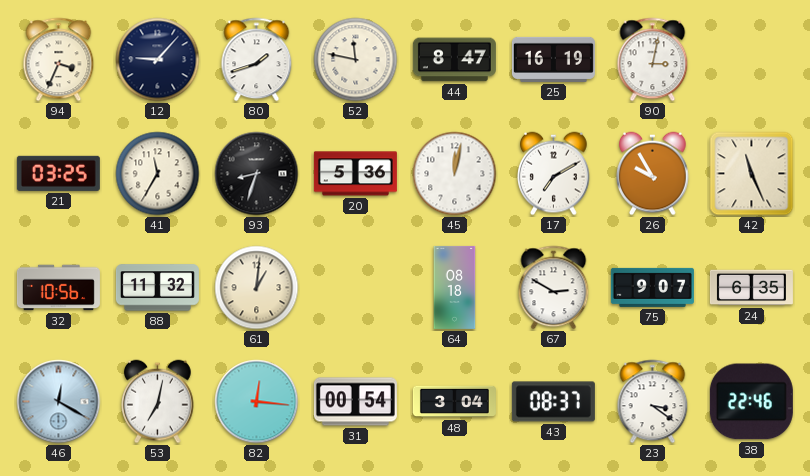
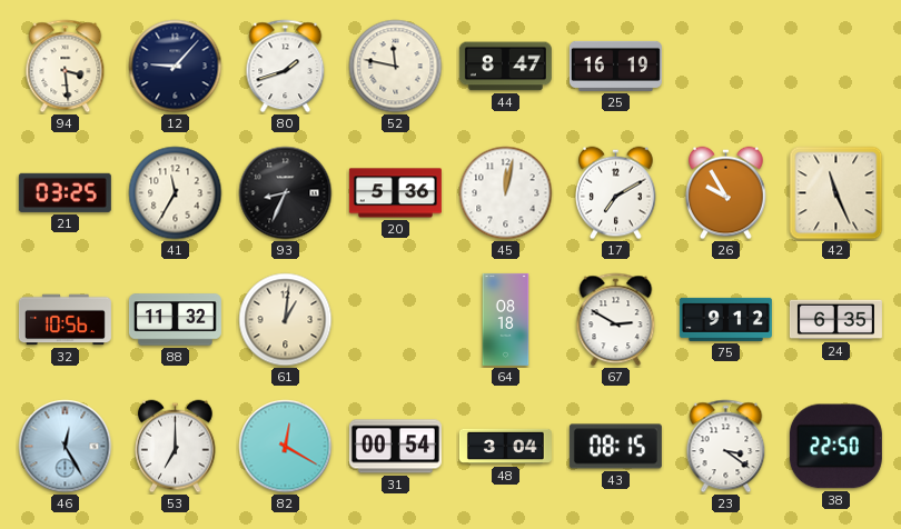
94: 3:34 -> 3:29 (66, 67)
90: 3:02 -> none (653, 60)
93: 8:33 -> 8:34 (286, 193)
75: 9:07 -> 9:12 (725, 319)
46: 12:20 -> 12:25 (66, 447)
53: 7:02 -> 7:00 (176, 447)
82: 12:16 -> 12:20 (286, 447)
43: 08:37 -> 08:15 (615, 447)
38: 22:46 -> 22:50 (835, 447)
